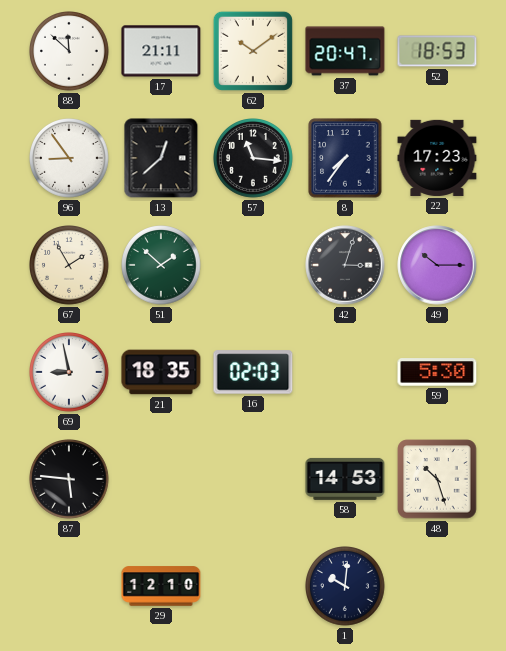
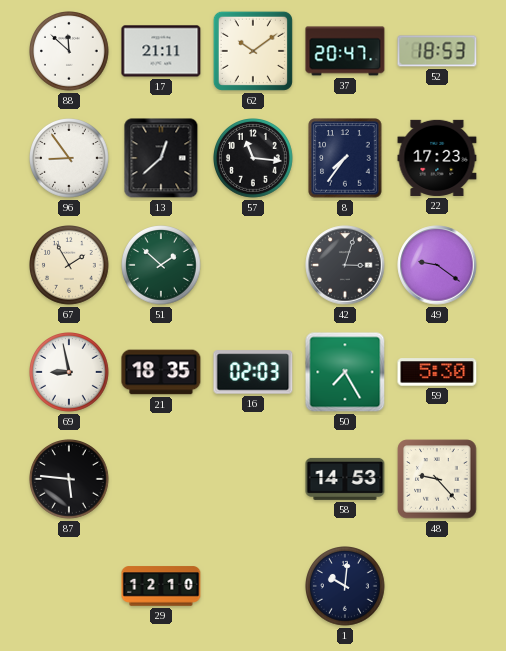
49: 10:15 -> 9:21 (437, 265)
50: none -> 7:25 (345, 372)
48: 10:27 -> 9:23 (437, 479)
